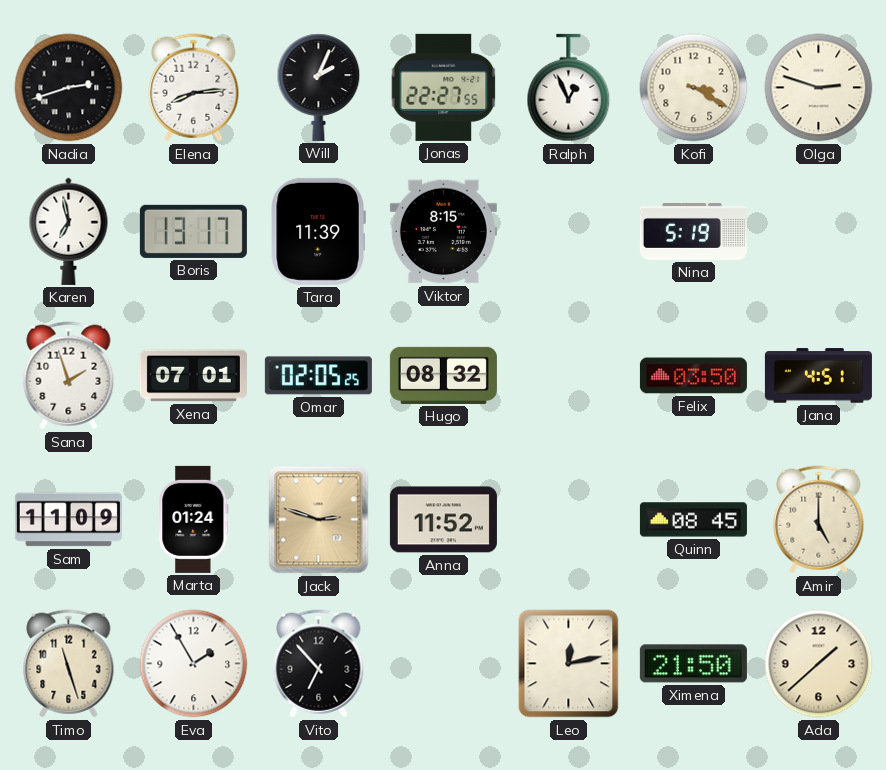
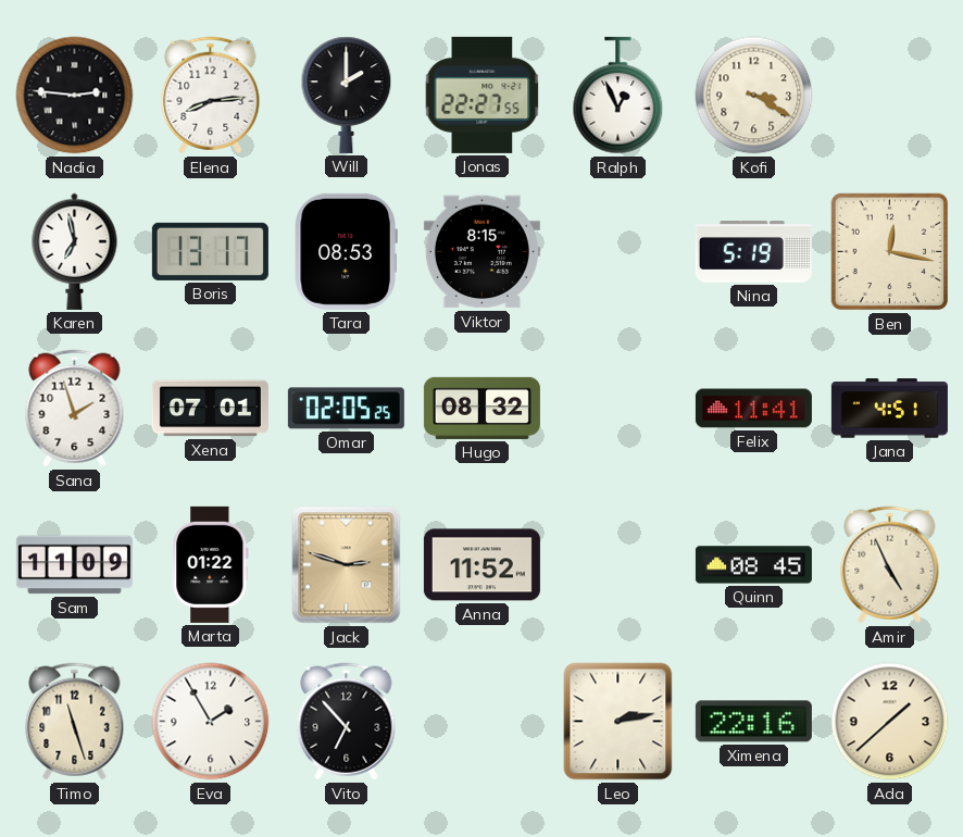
Nadia: 2:42 -> 2:46 (75, 96)
Will: 2:04 -> 2:00 (347, 95)
Olga: 2:48 -> none (819, 88)
Tara: 11:39 -> 08:53 (346, 251)
Ben: none -> 12:17 (890, 252)
Felix: 03:50 -> 11:41 (753, 409)
Marta: 01:24 -> 01:22 (211, 564)
Amir: 5:00 -> 4:56 (890, 565)
Leo: 12:13 -> 2:13 (618, 722)
Ximena: 21:50 -> 22:16 (753, 722)
